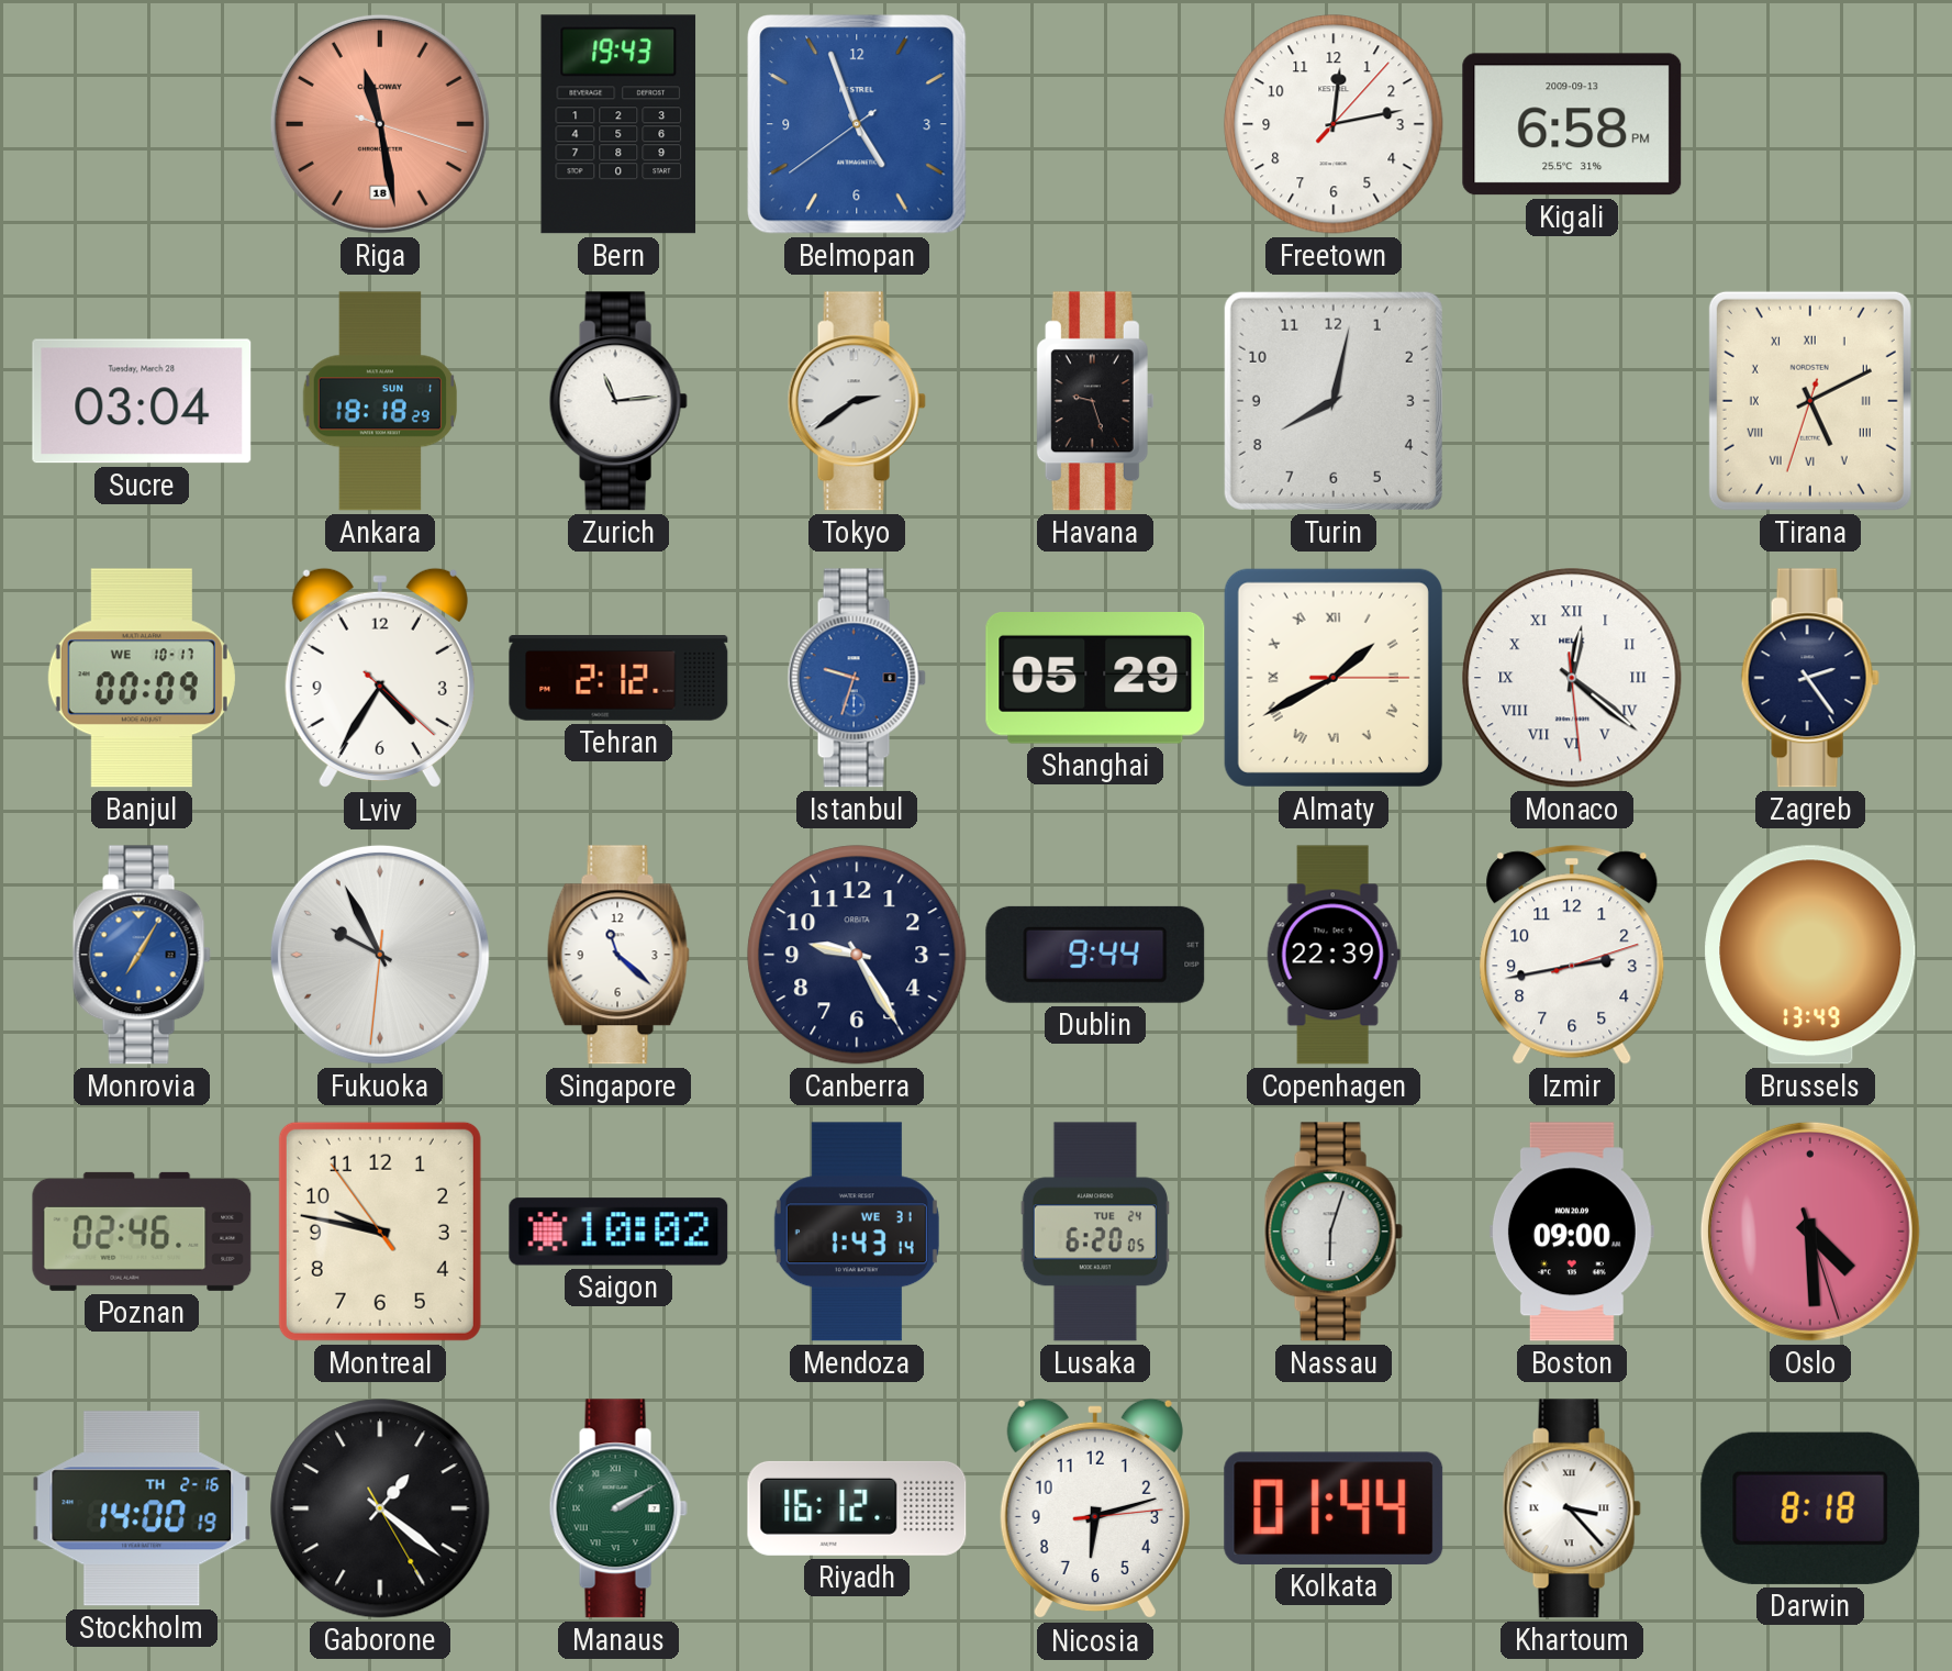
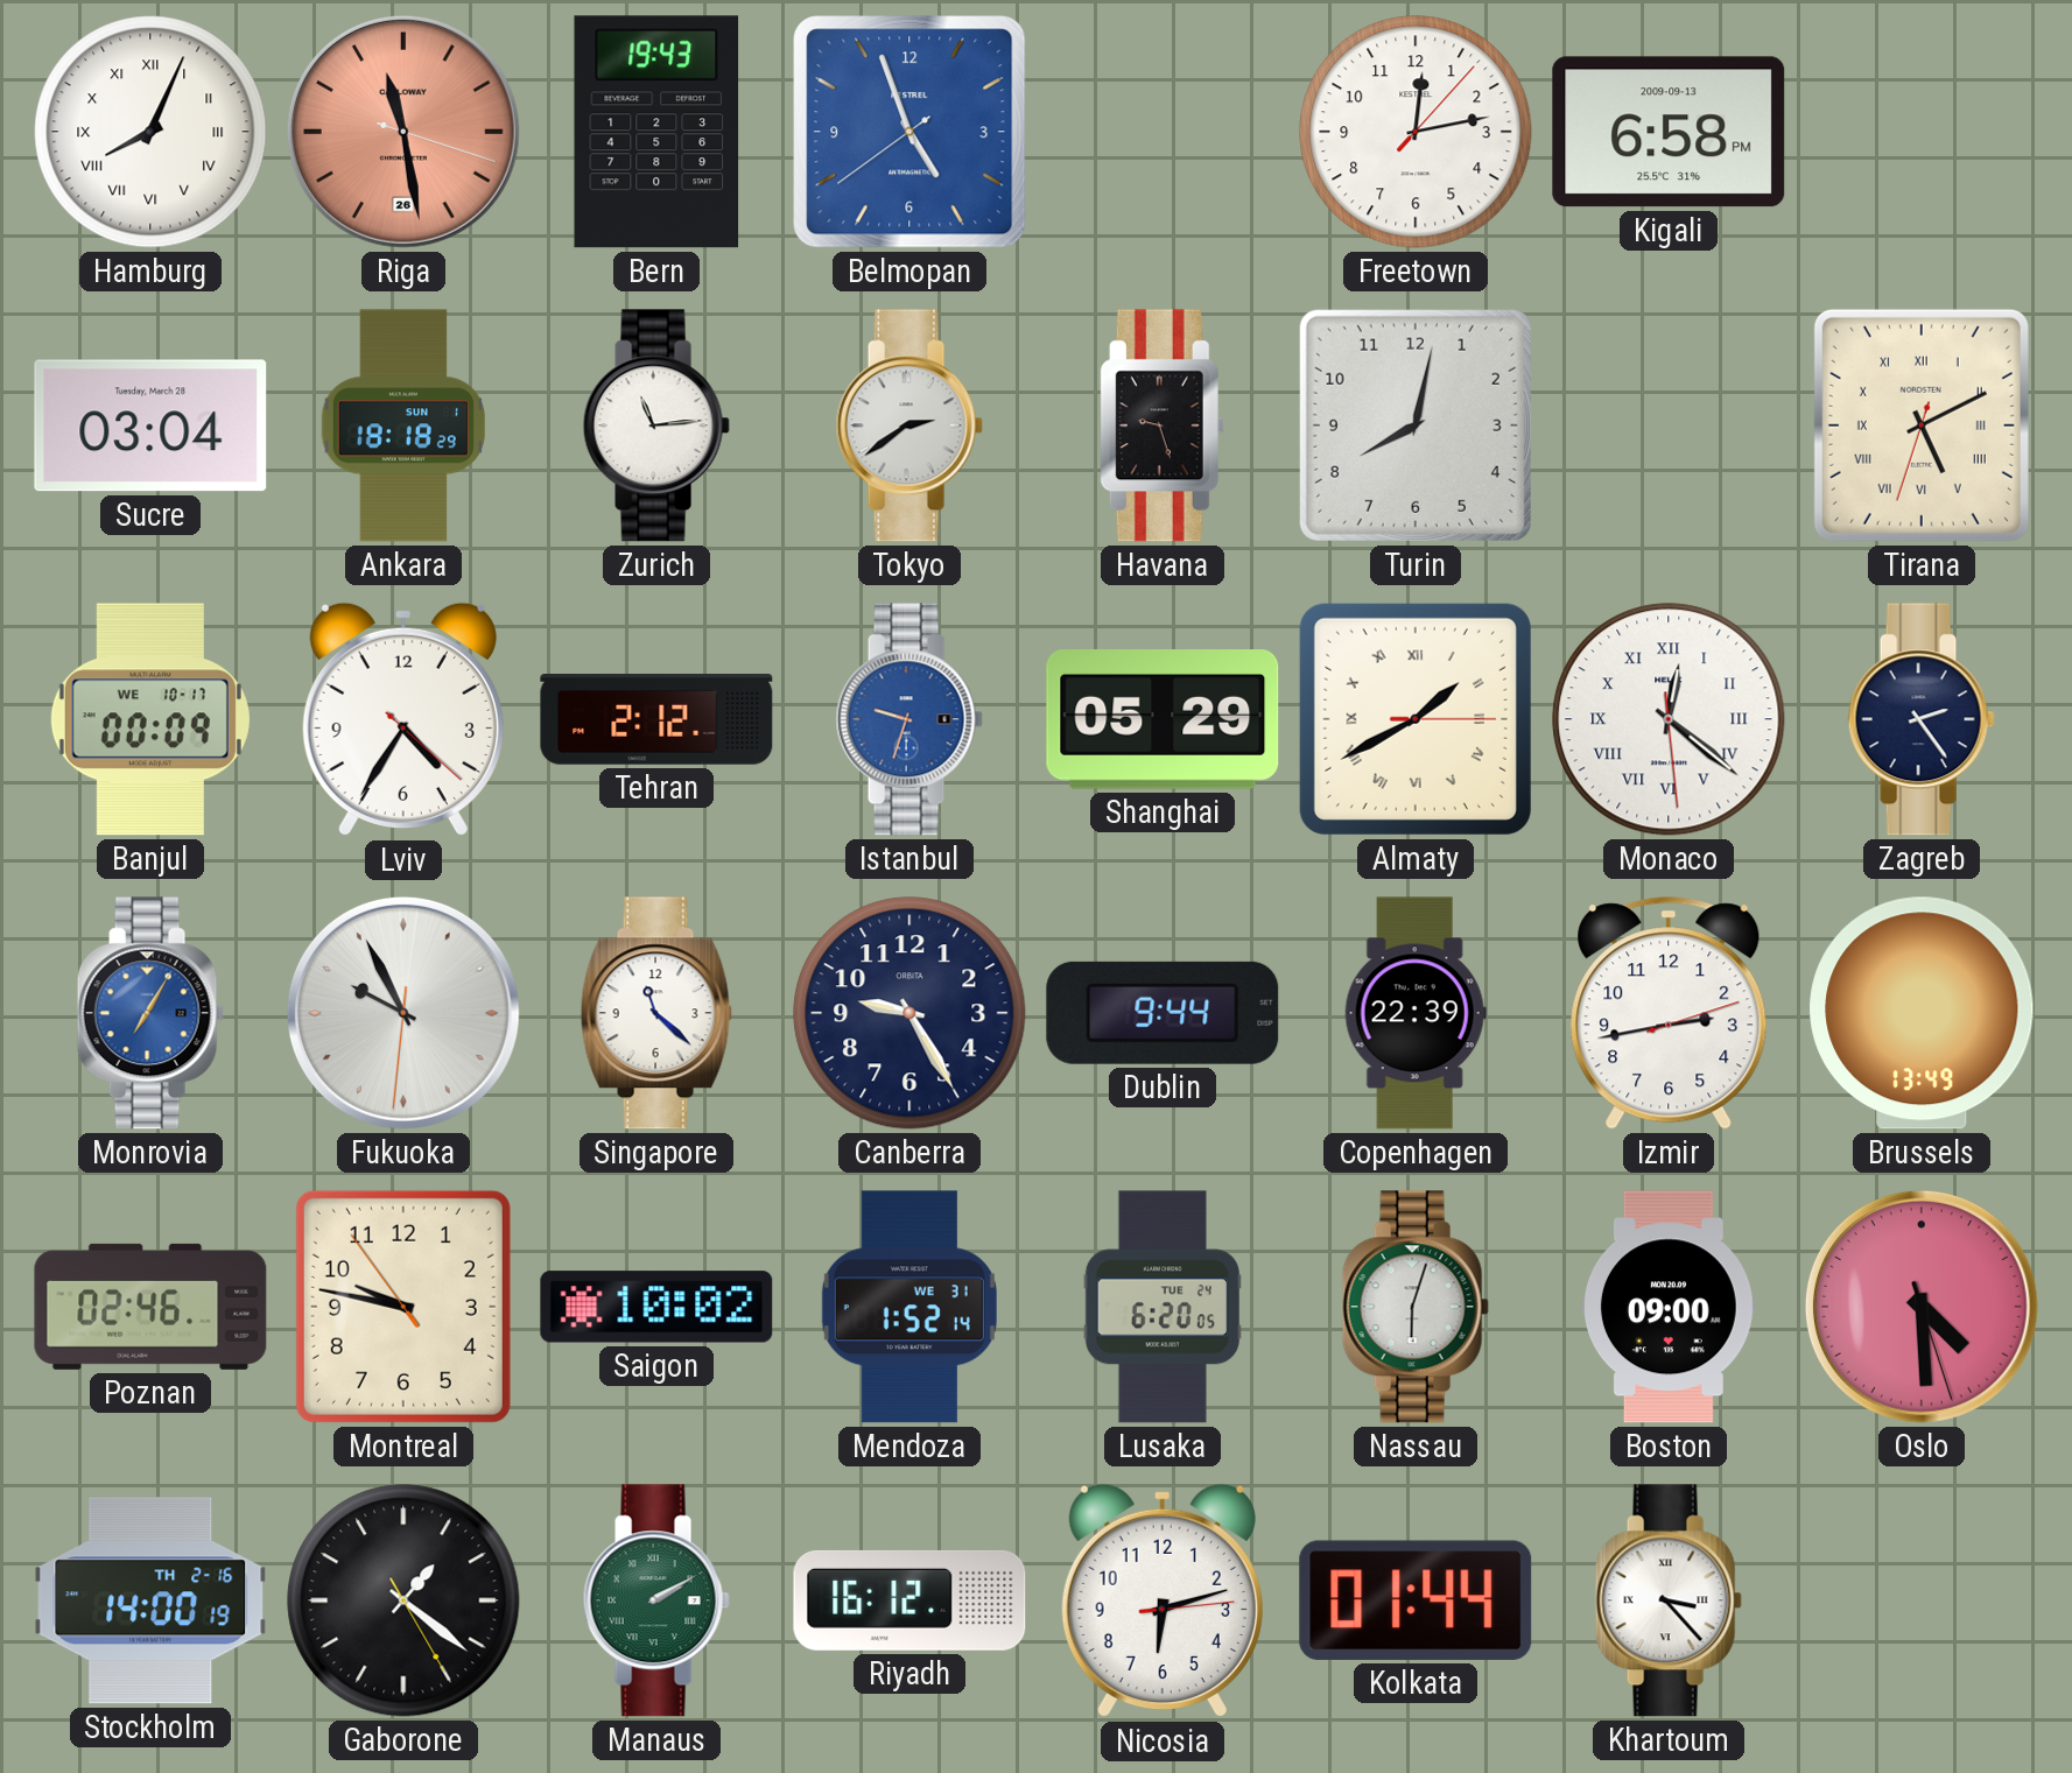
Hamburg: none -> 8:04 (150, 132)
Riga date: 18 -> 26 (403, 132)
Mendoza: 1:43 -> 1:52 (909, 1307)
Darwin: 8:18 -> none (1810, 1508)
